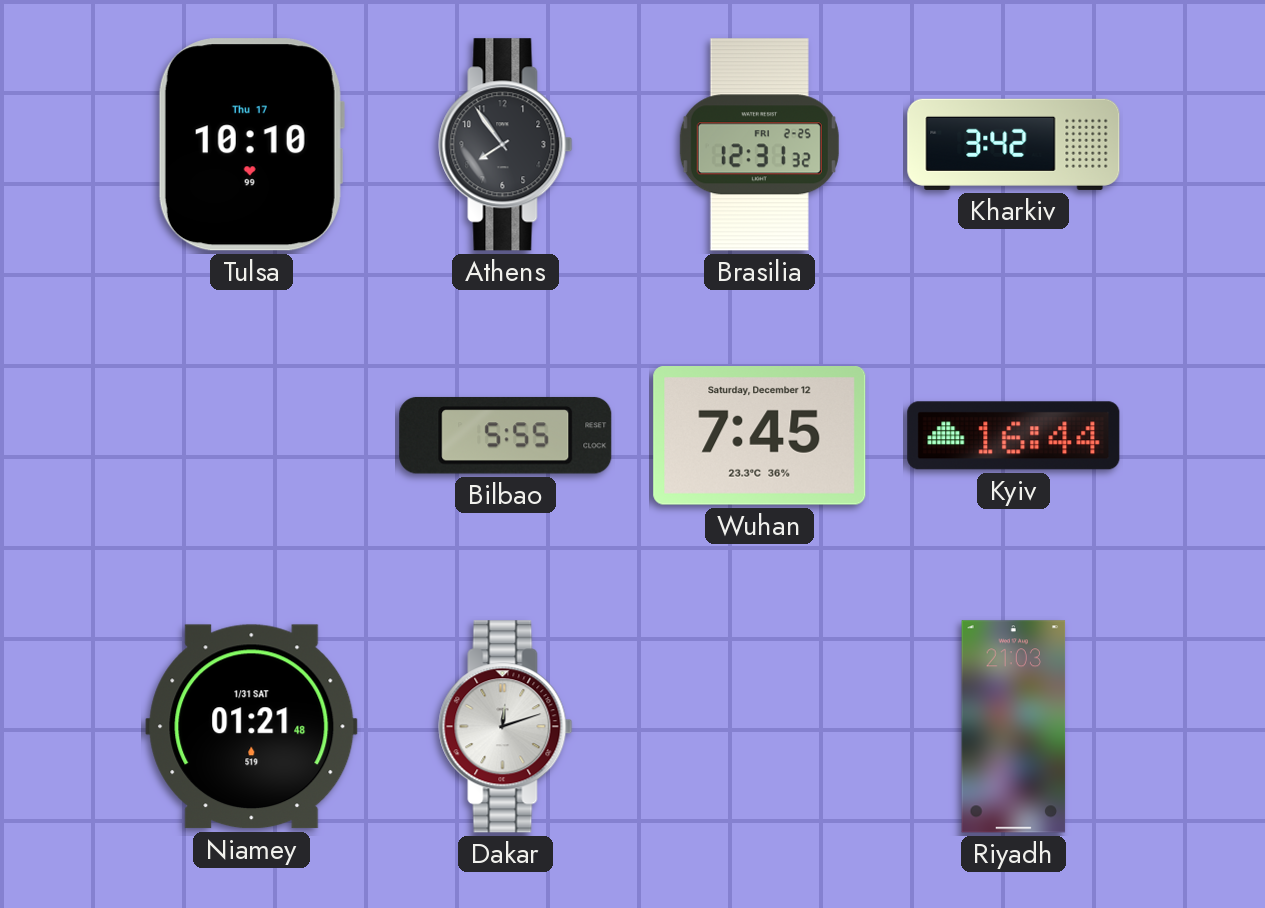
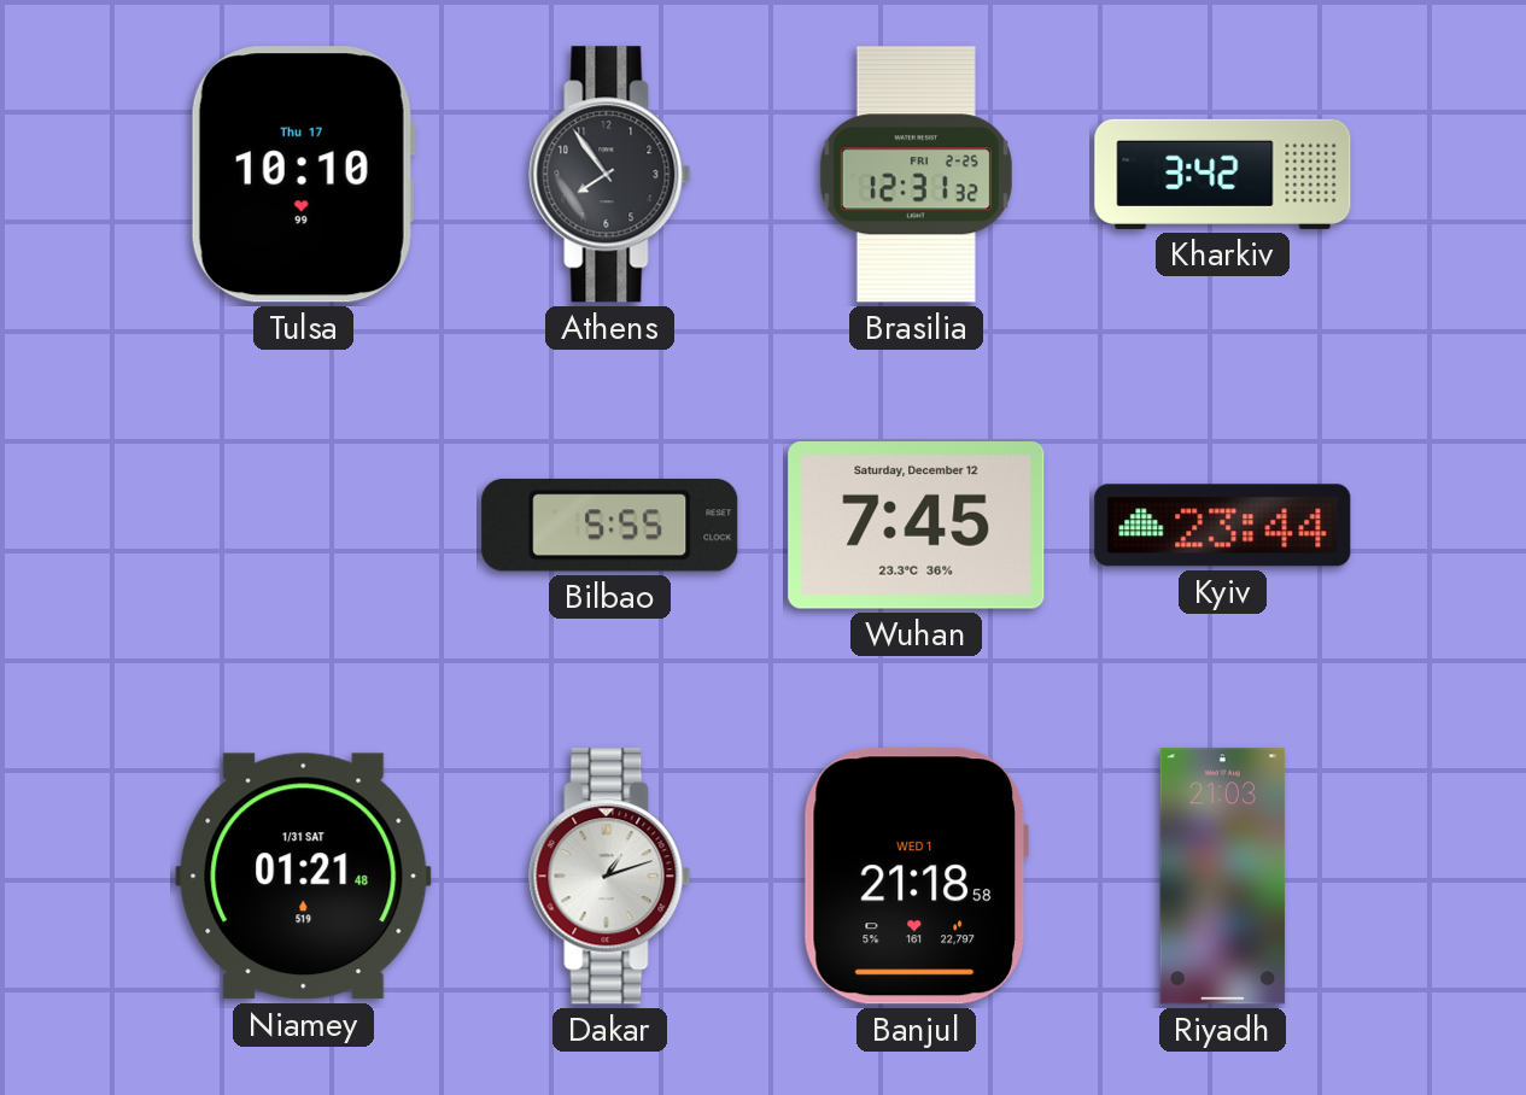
Kyiv: 16:44 -> 23:44 (1223, 526)
Dakar: 12:12 -> 1:12 (610, 877)
Banjul: none -> 21:18 (916, 877)
